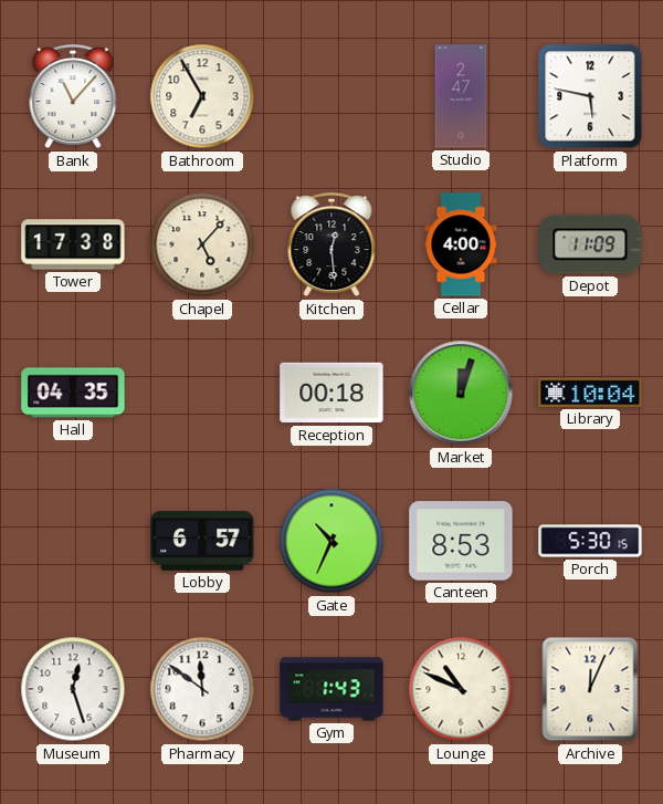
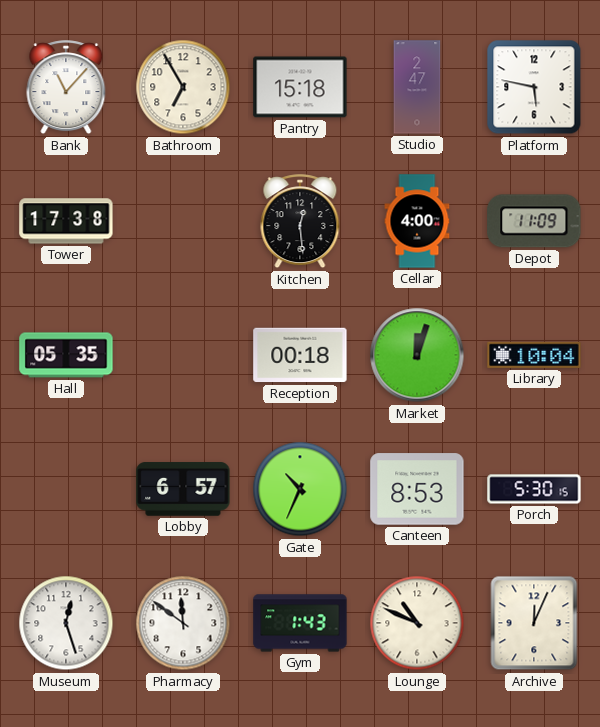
Pantry: none -> 15:18 (300, 87)
Chapel: 5:07 -> none (202, 244)
Hall: 04:35 -> 05:35 (66, 355)
